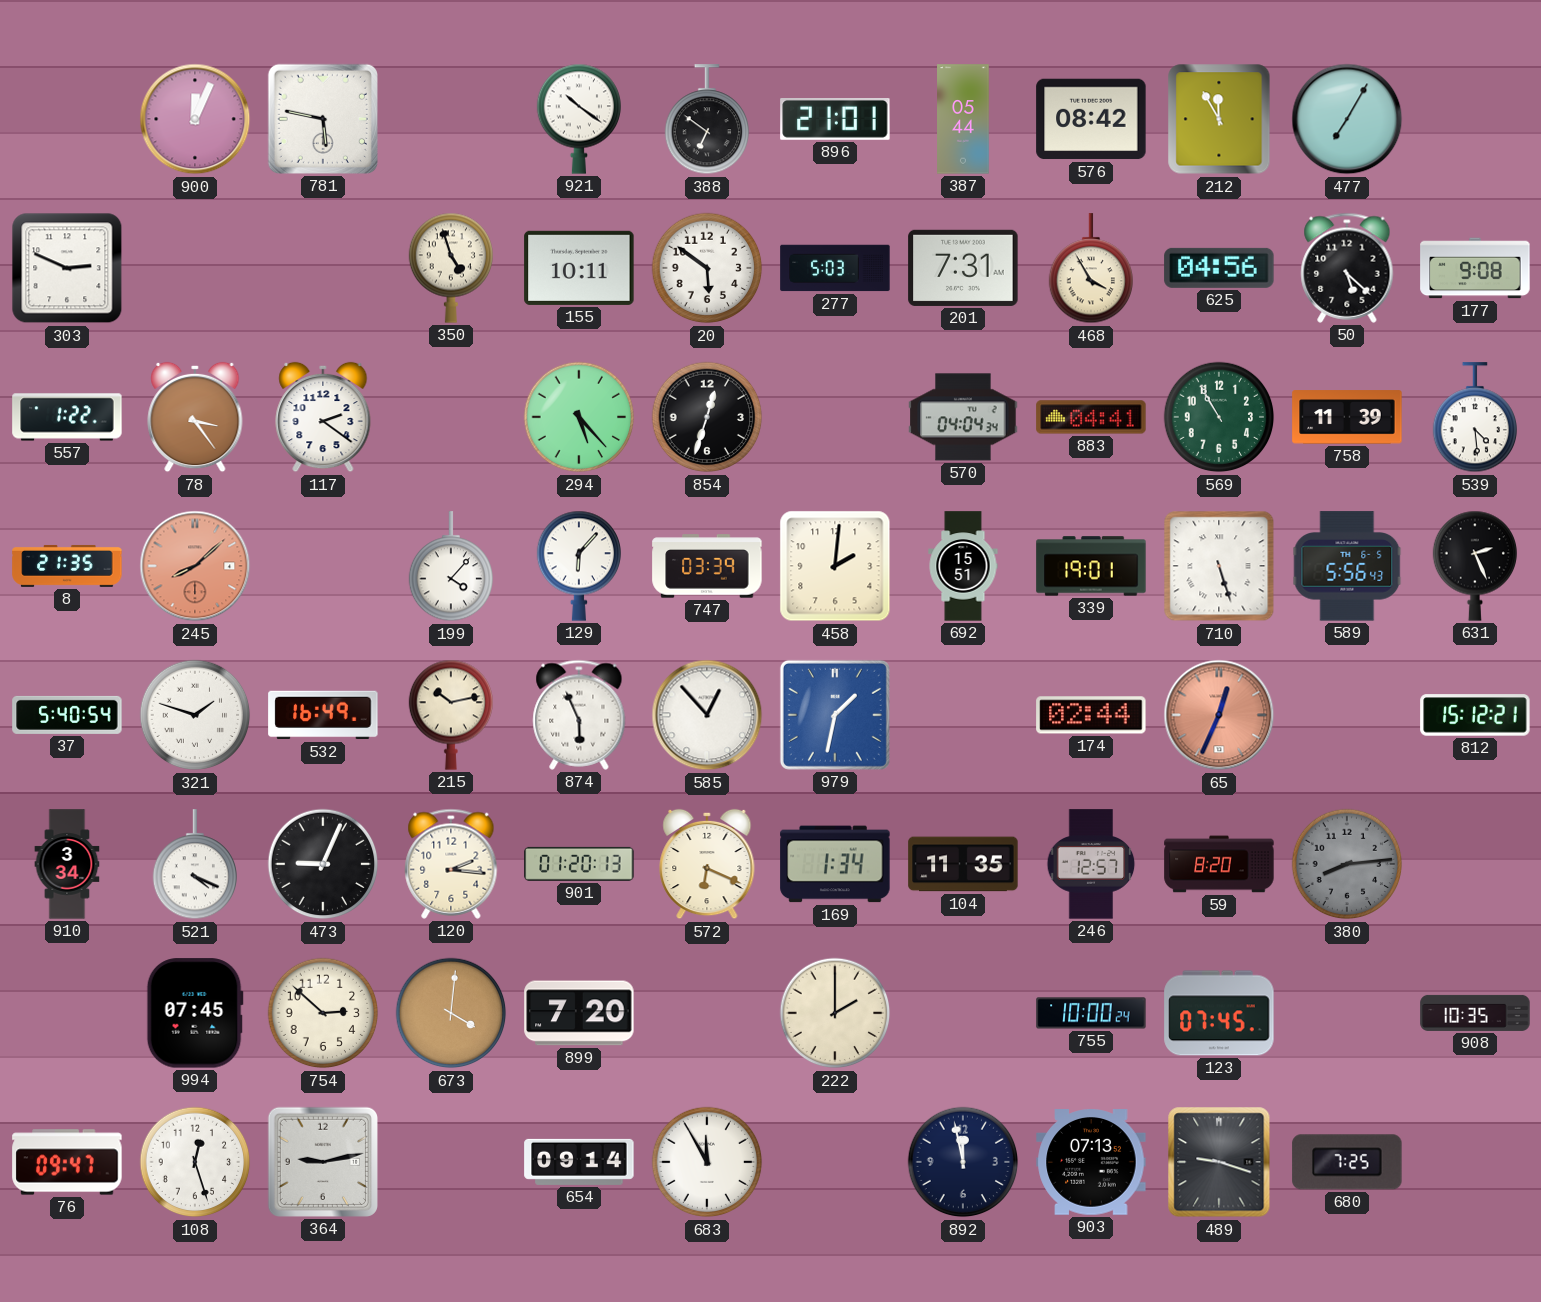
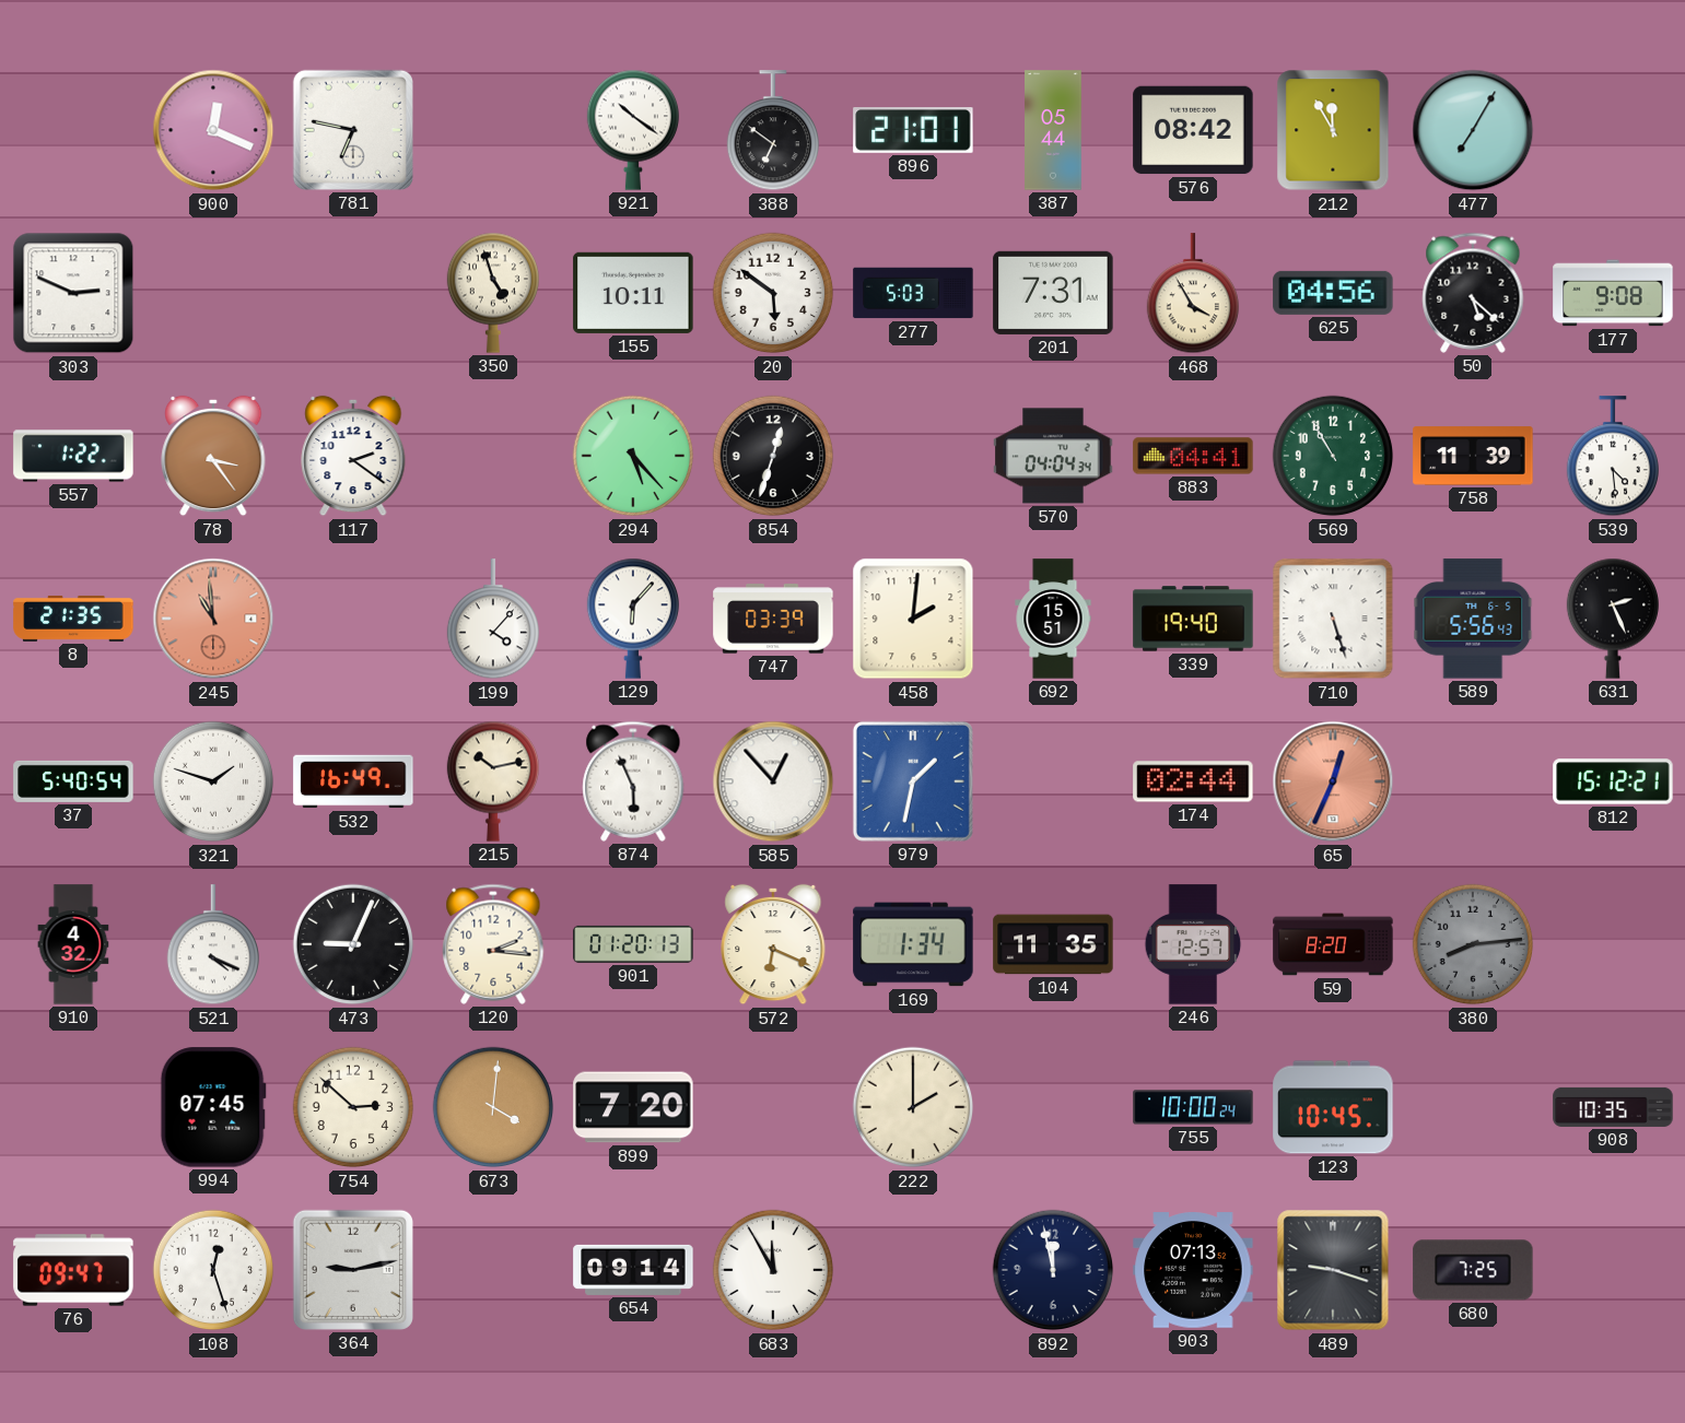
900: 12:04 -> 12:19 (213, 130)
781: 5:47 -> 6:47 (353, 130)
245: 8:08 -> 10:59 (213, 619)
339: 19:01 -> 19:40 (1193, 619)
910: 3:34 -> 4:32 (73, 944)
123: 07:45 -> 10:45 (1333, 1107)
